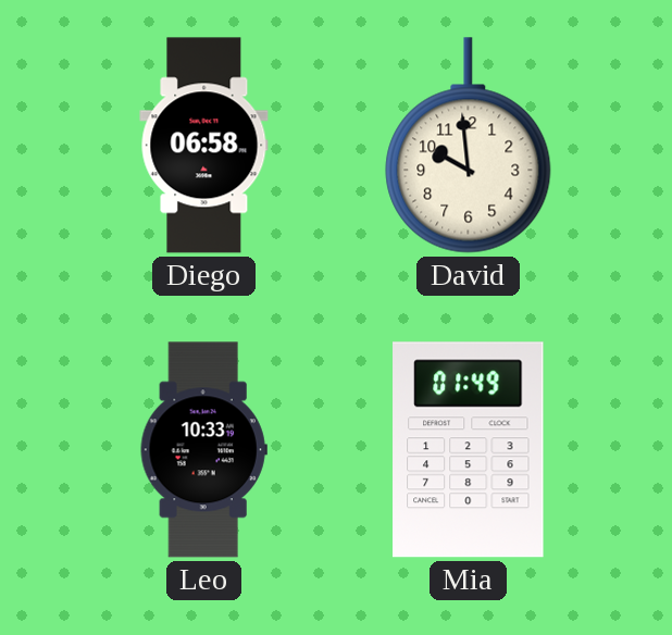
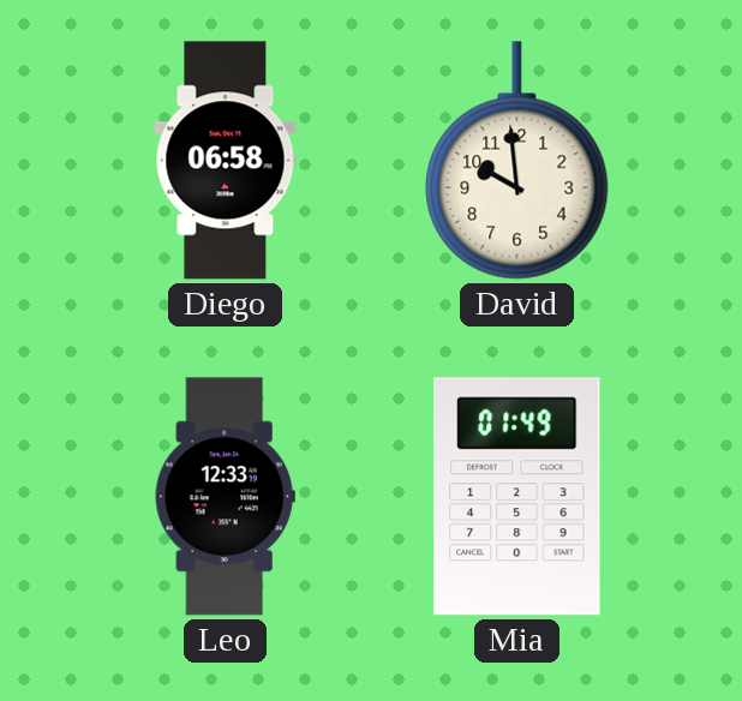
Leo: 10:33 -> 12:33 (225, 497)
